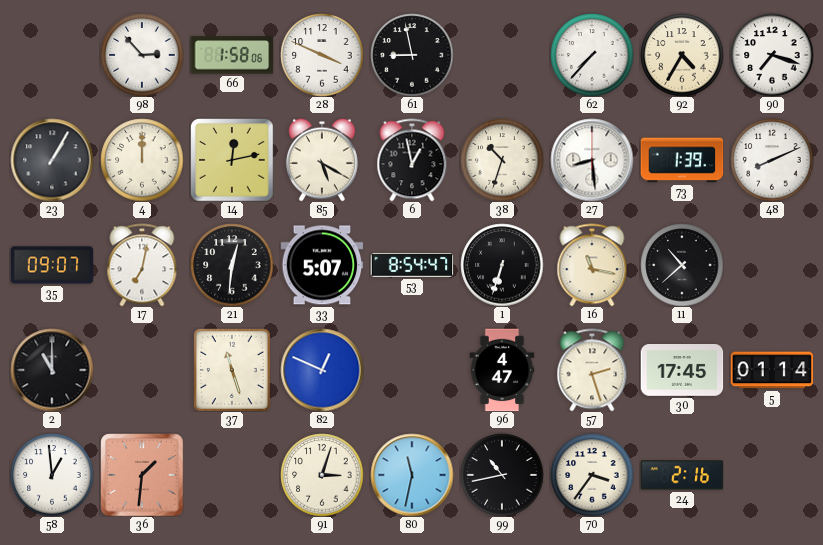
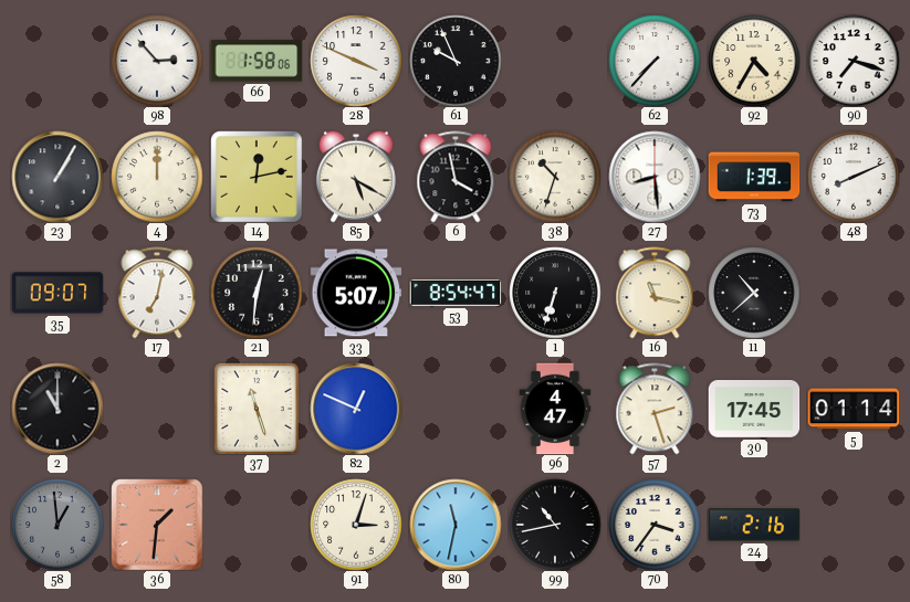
61: 8:58 -> 9:56 (456, 61)
6: 12:58 -> 3:58 (456, 177)
58 dial: white -> grey (57, 525)
